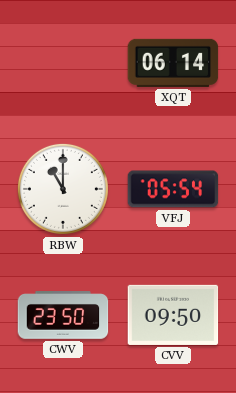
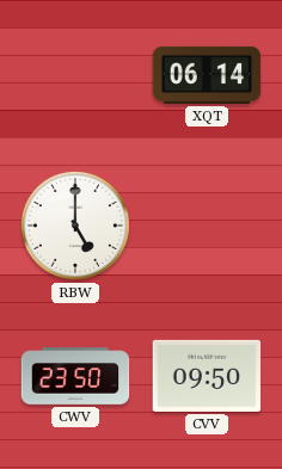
RBW: 11:00 -> 5:00 (75, 226)
VFJ: 05:54 -> none (173, 189)
